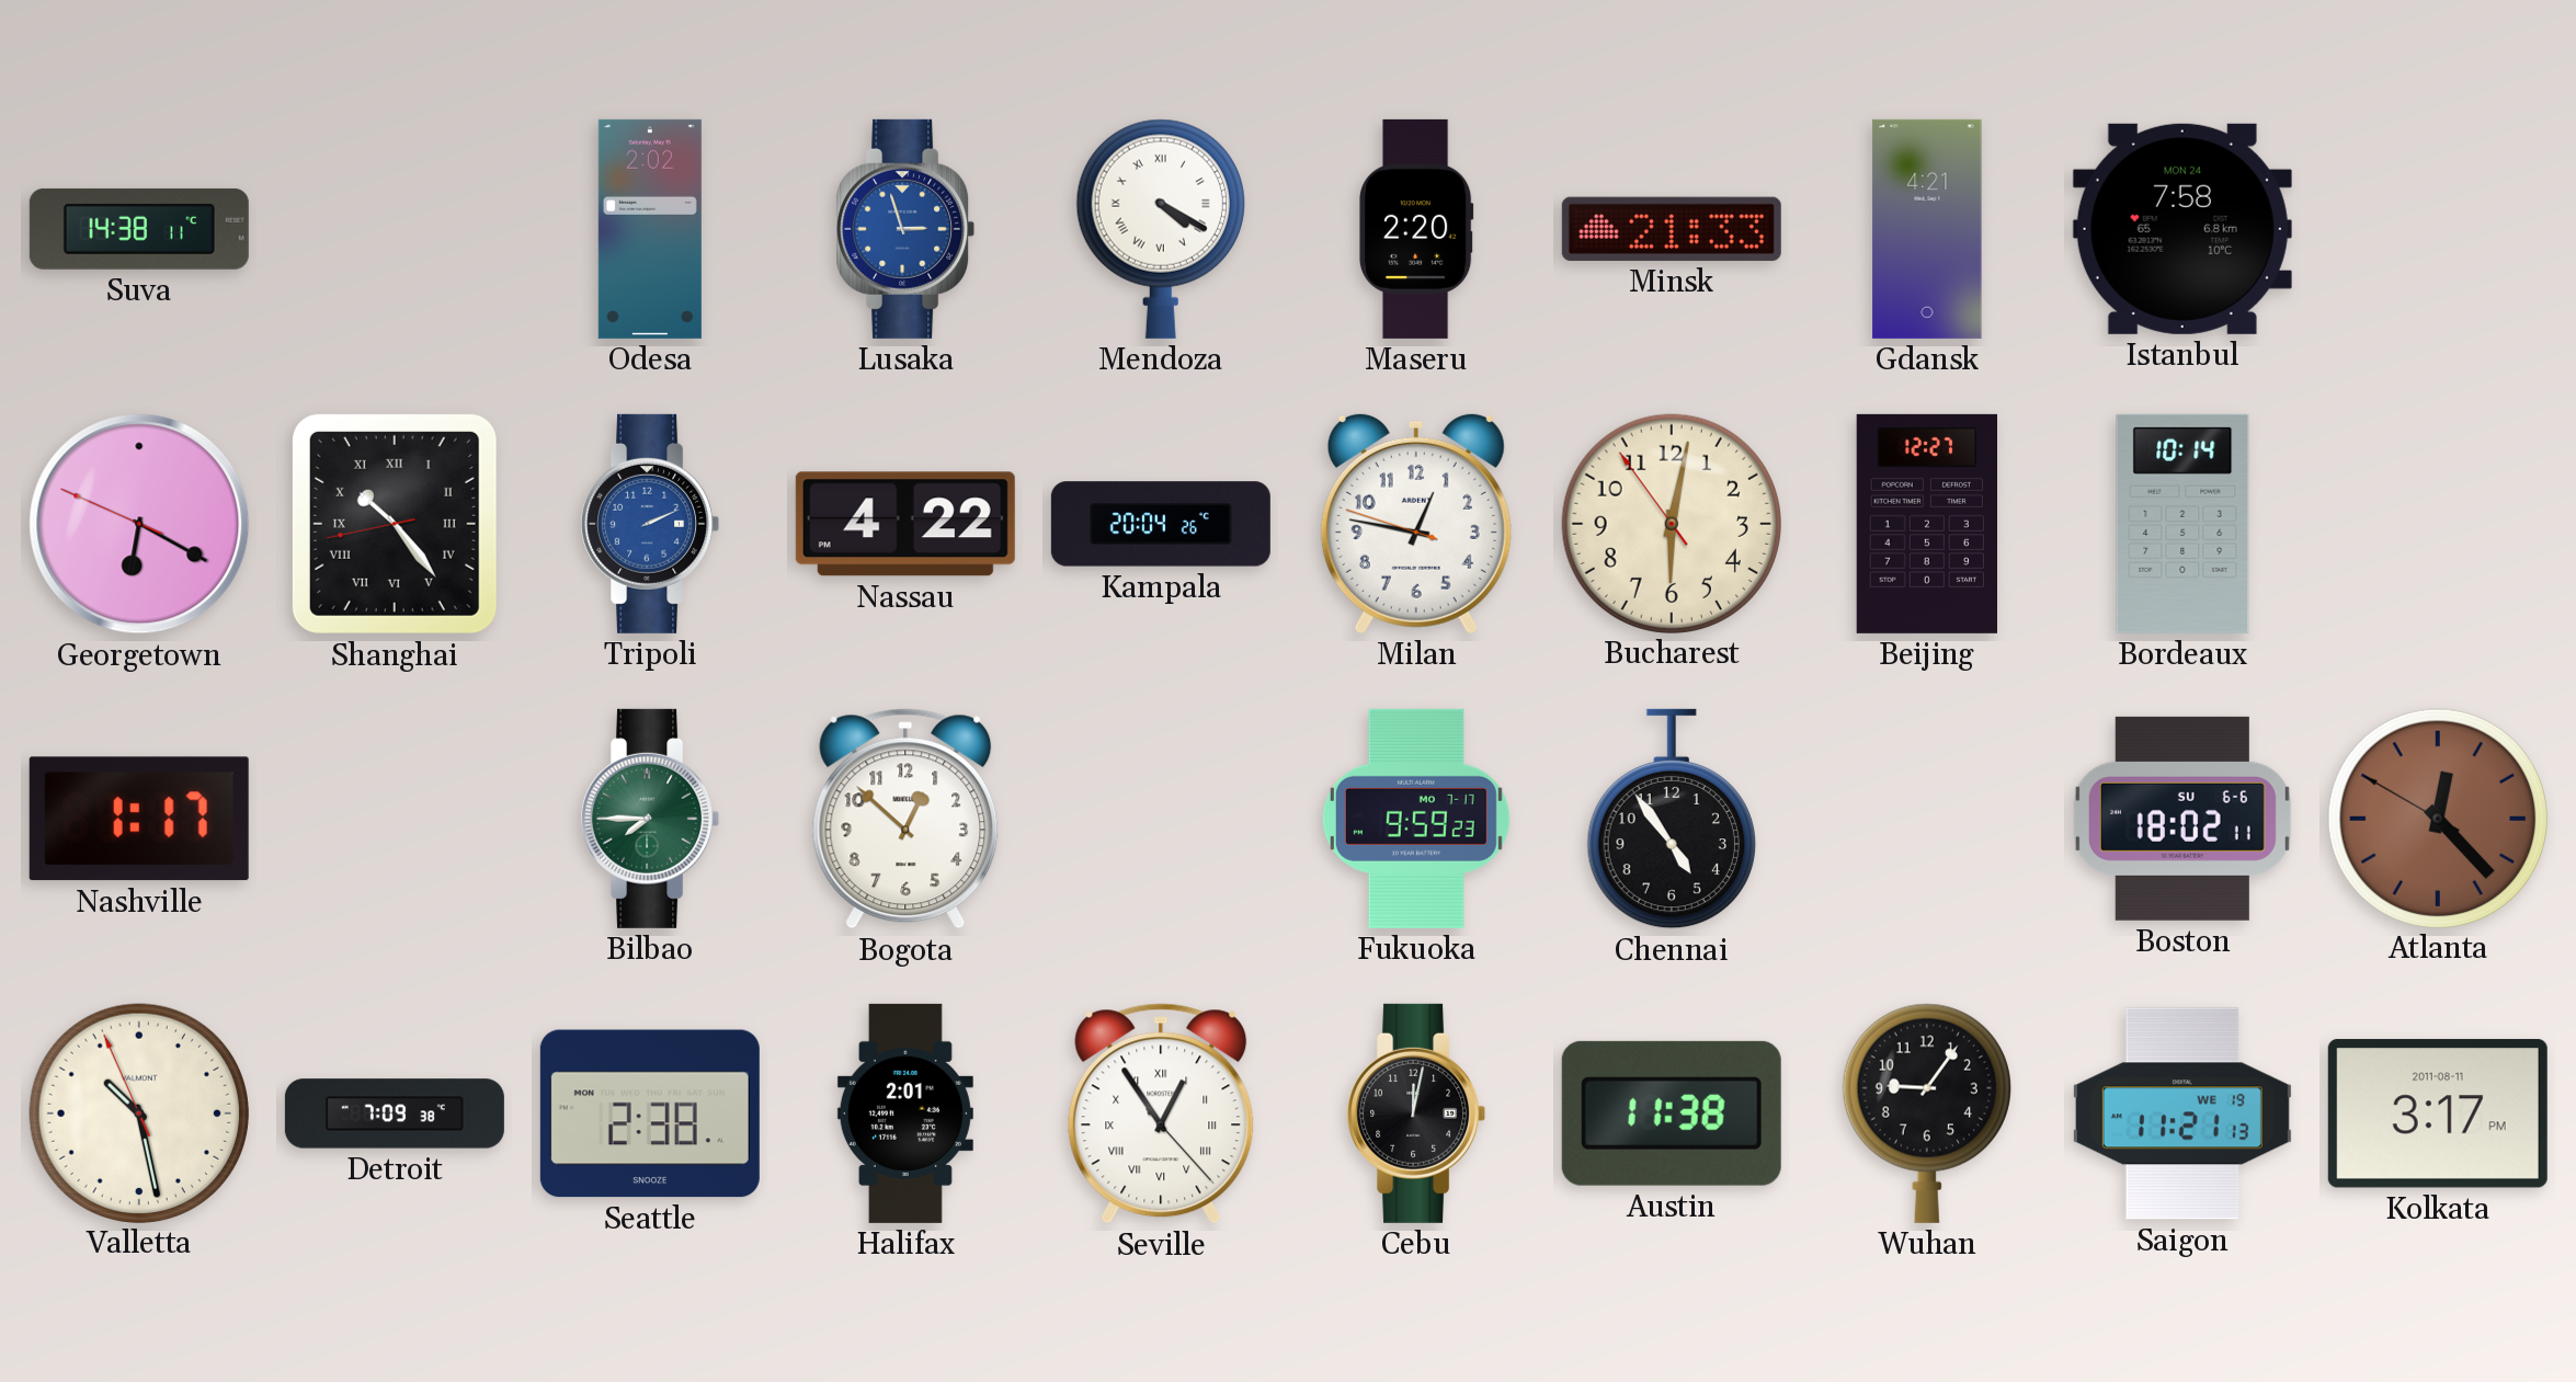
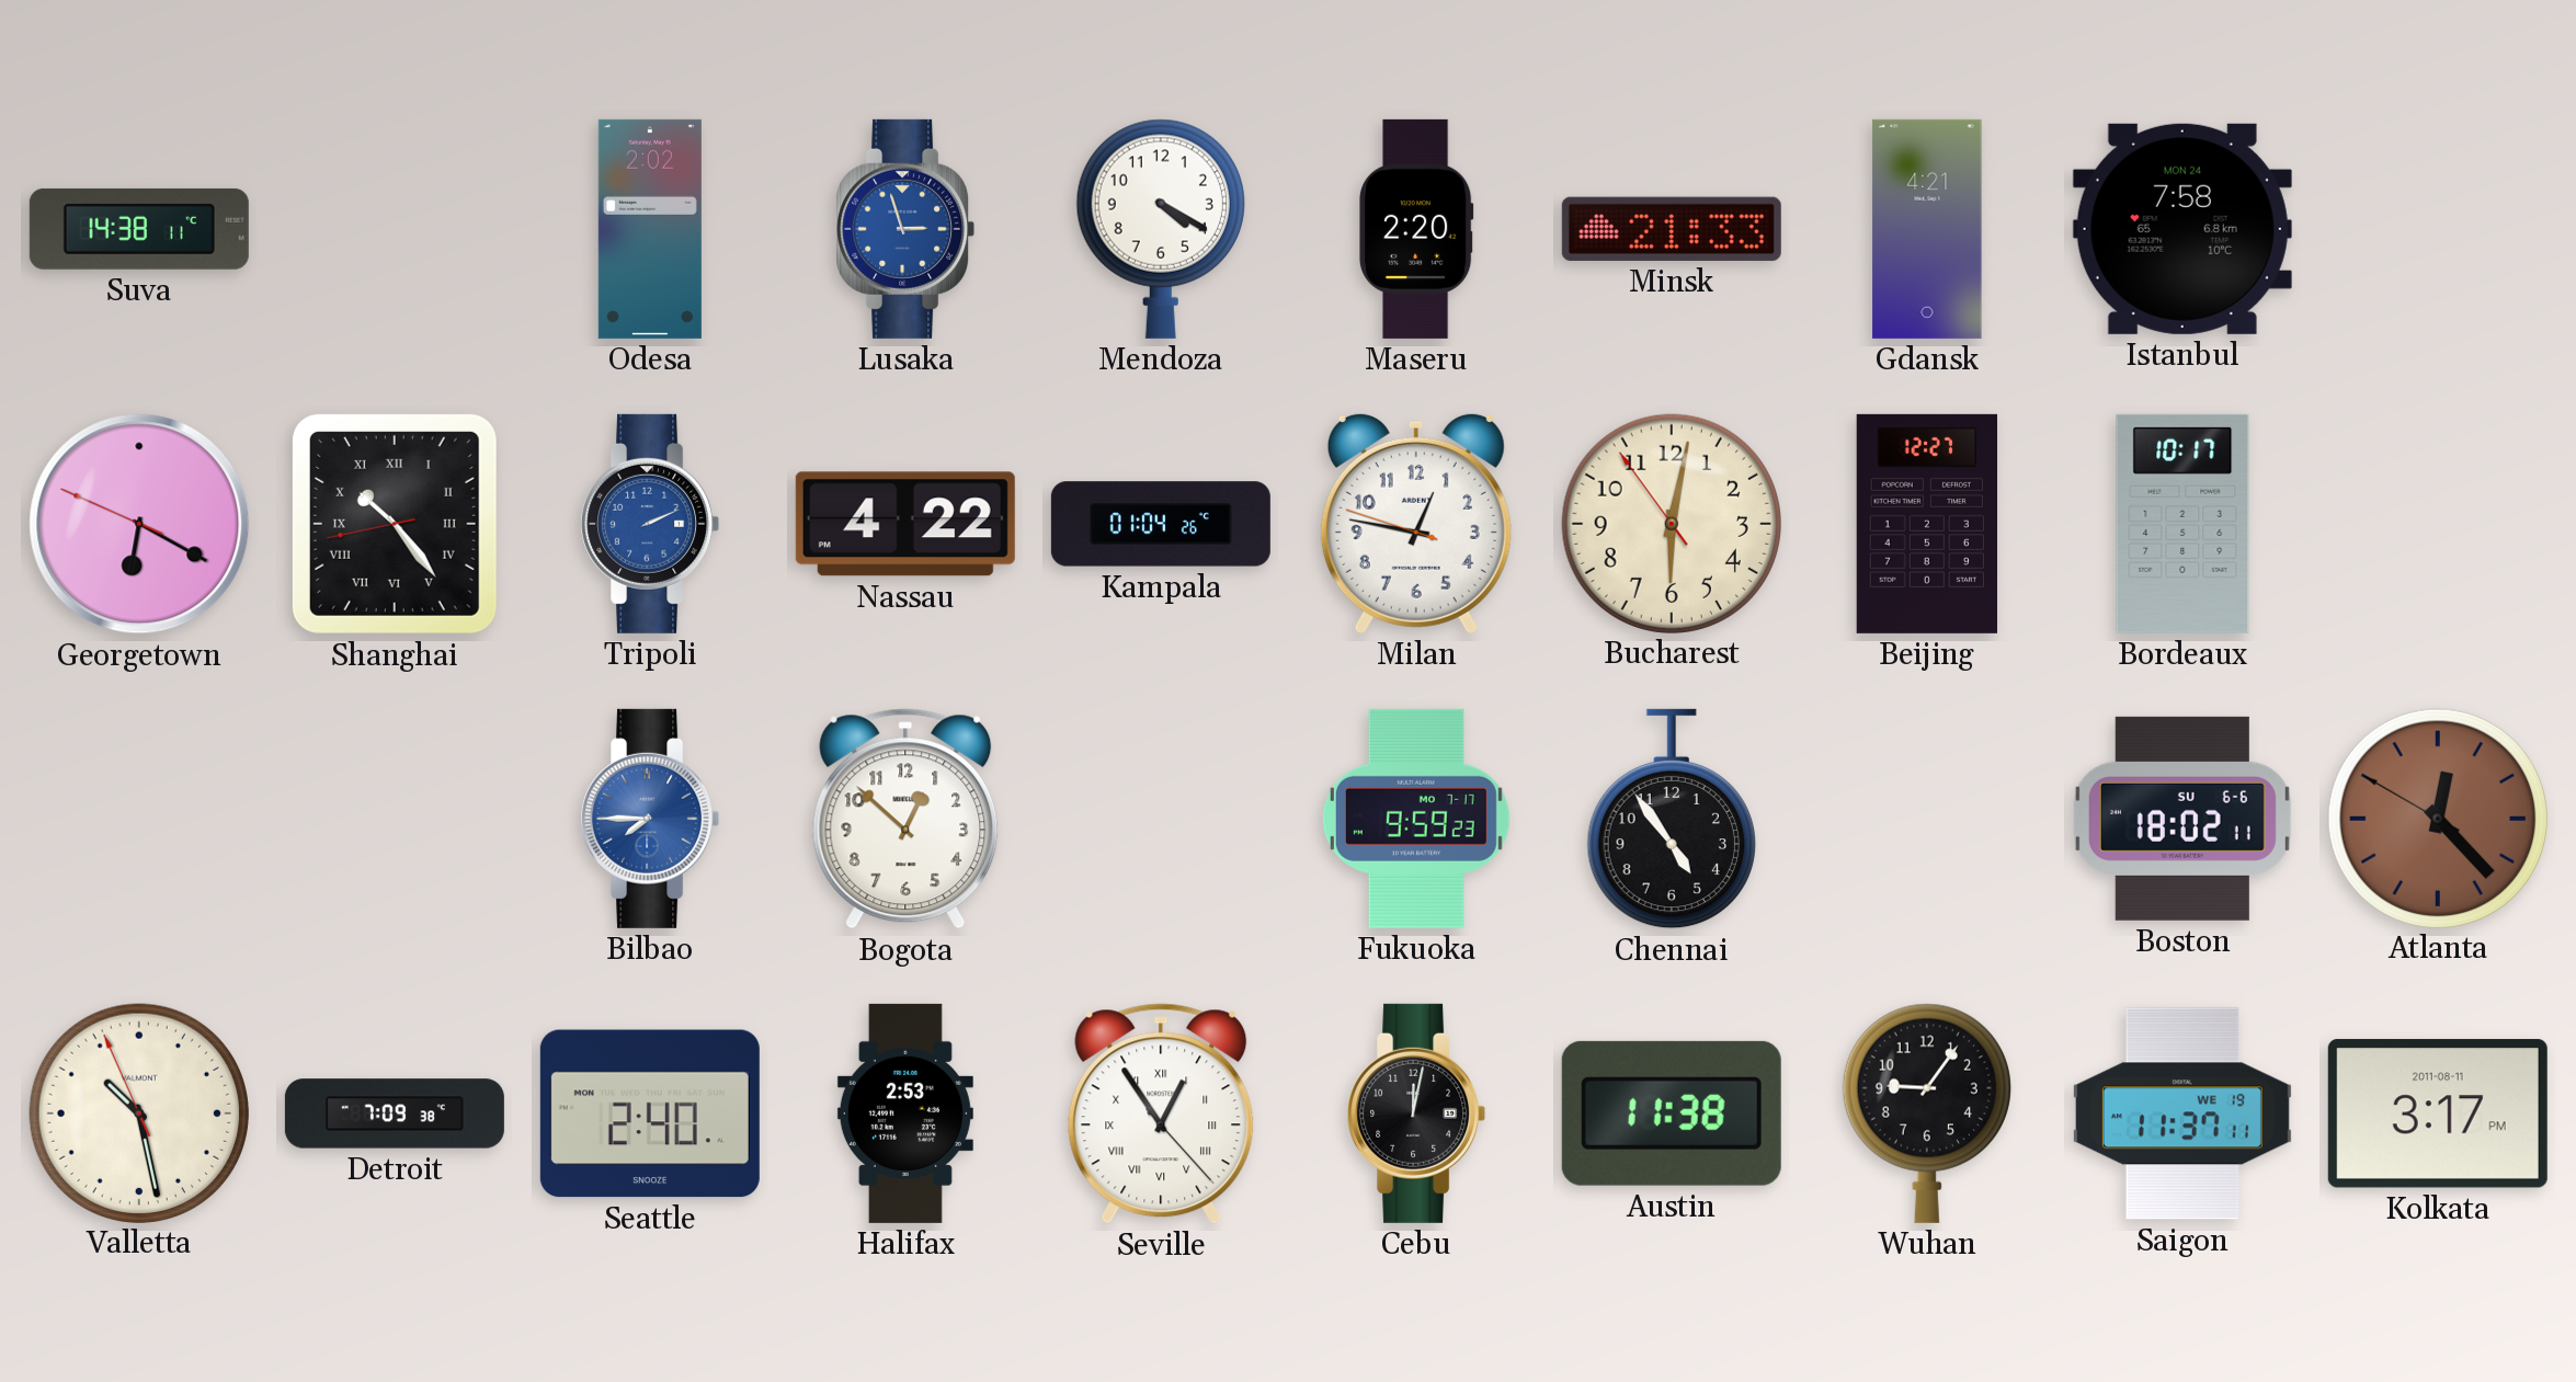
Mendoza numerals: Roman -> Arabic (1161, 229)
Kampala: 20:04 -> 01:04 (1161, 524)
Bordeaux: 10:14 -> 10:17 (2182, 524)
Nashville: 1:17 -> none (139, 819)
Bilbao dial: green -> blue (650, 819)
Seattle: 2:38 -> 2:40 (650, 1113)
Halifax: 2:01 -> 2:53 (905, 1113)
Saigon: 11:21 -> 11:37 (2182, 1113)
